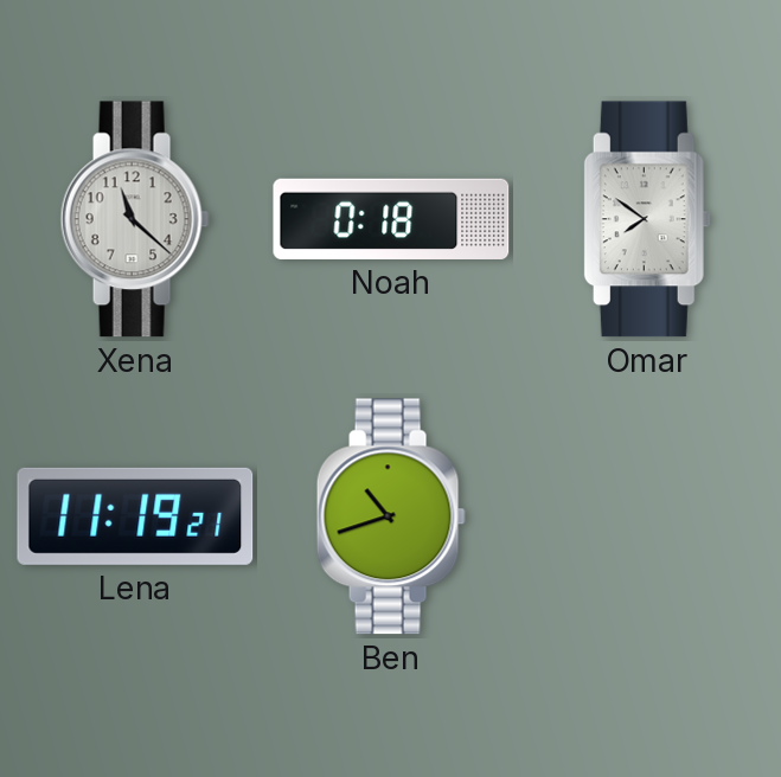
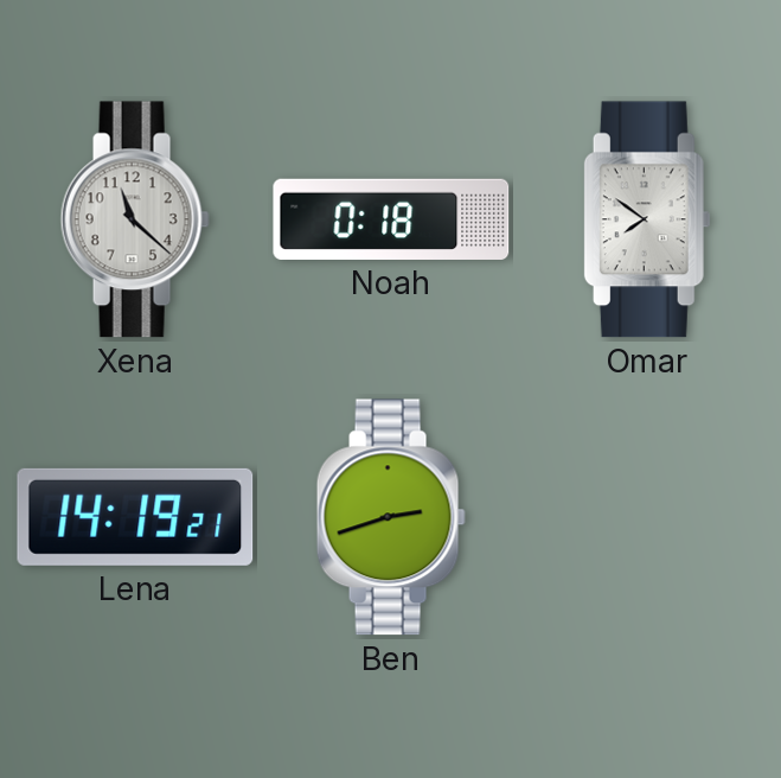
Lena: 11:19 -> 14:19 (135, 517)
Ben: 10:42 -> 2:42 (391, 517)
